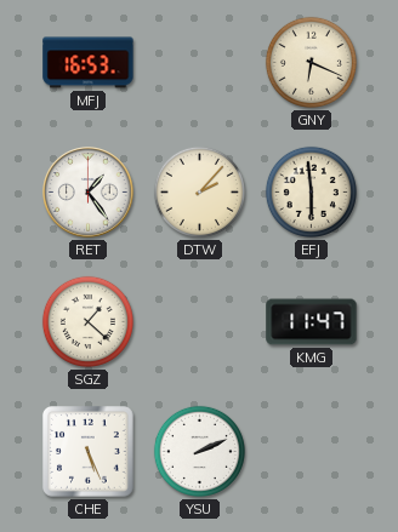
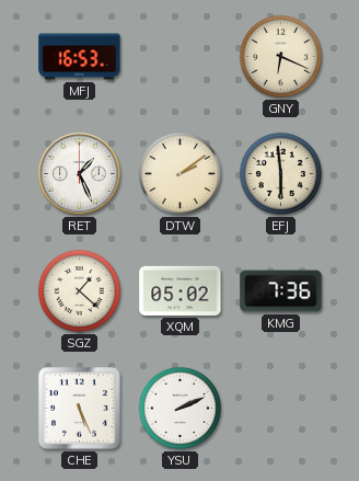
RET: 1:24 -> 1:26 (80, 174)
DTW: 2:07 -> 2:09 (179, 173)
XQM: none -> 05:02 (181, 290)
KMG: 11:47 -> 7:36 (281, 291)
